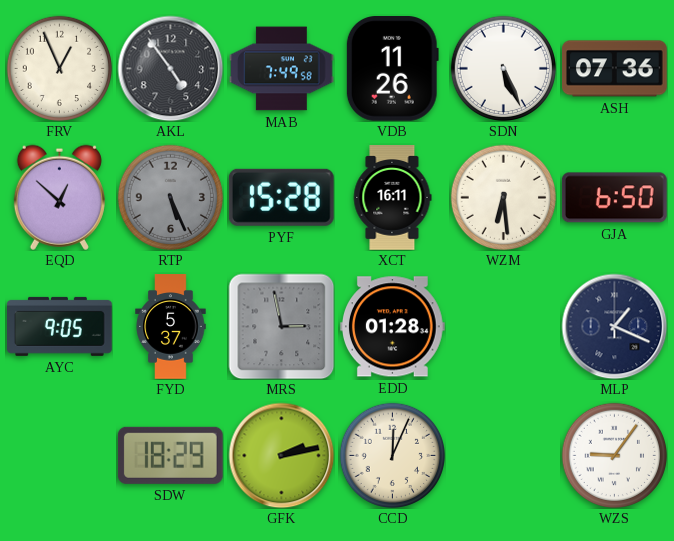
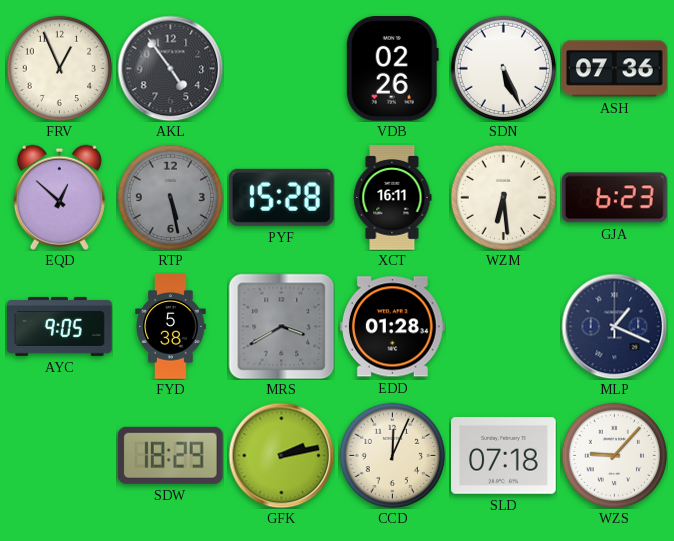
MAB: 7:49 -> none (282, 69)
VDB: 11:26 -> 02:26 (392, 69)
RTP: 5:26 -> 5:28 (170, 197)
GJA: 6:50 -> 6:23 (614, 198)
FYD: 5:37 -> 5:38 (171, 327)
MRS: 2:58 -> 3:40 (281, 326)
SLD: none -> 07:18 (504, 456)
WZS: 9:06 -> 9:07 (614, 455)
